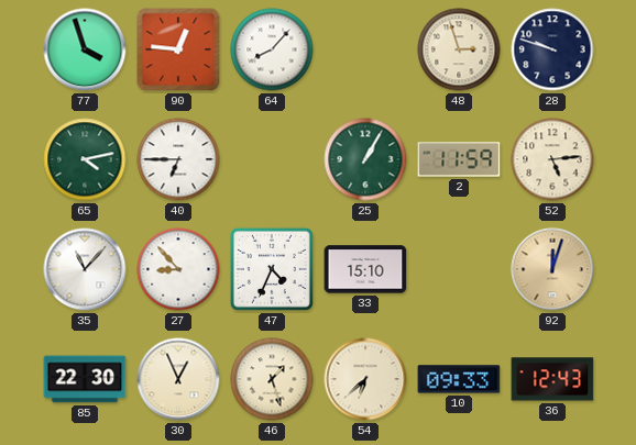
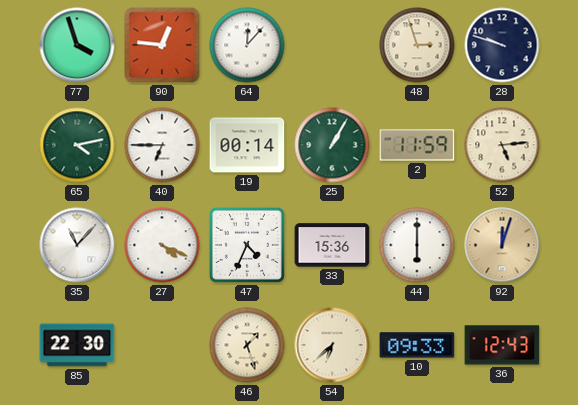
64: 8:07 -> 12:07 (247, 45)
19: none -> 00:14 (247, 145)
27: 8:53 -> 4:19 (162, 245)
33: 15:10 -> 15:36 (332, 245)
44: none -> 6:00 (417, 245)
30: 12:56 -> none (178, 379)
